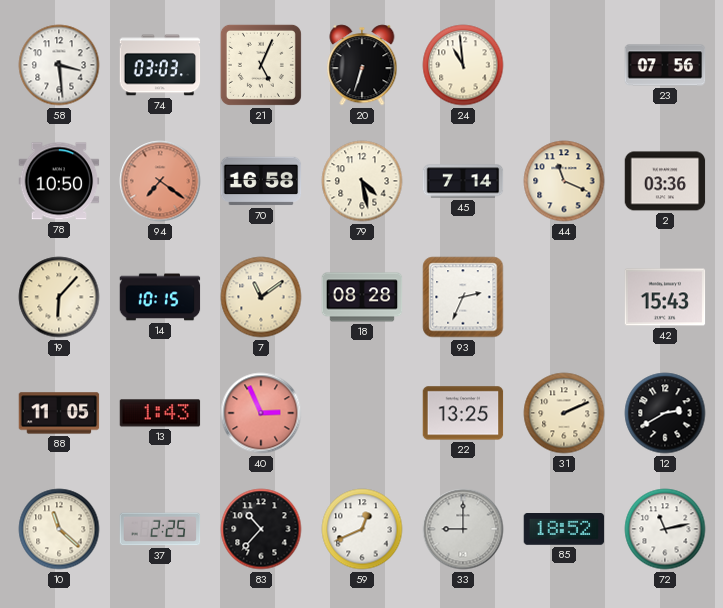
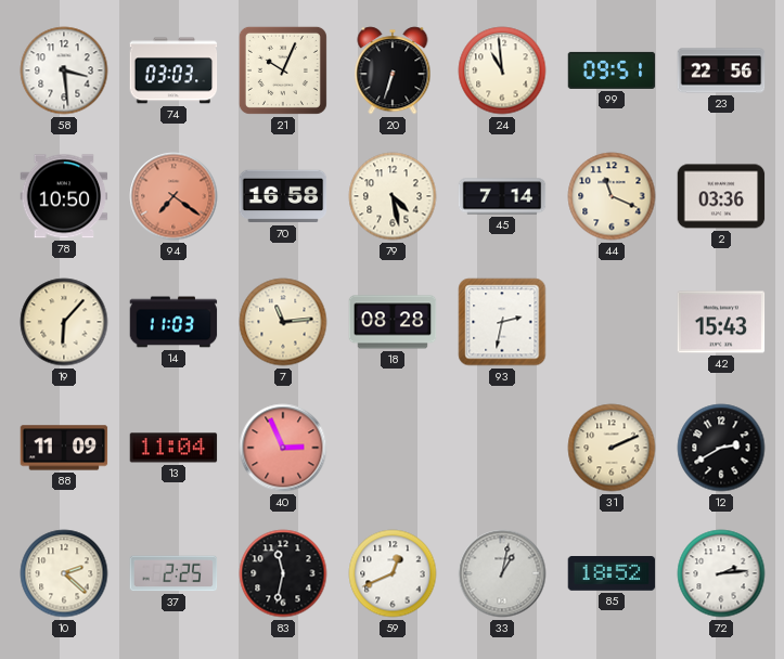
21: 5:04 -> 10:04 (283, 70)
99: none -> 09:51 (612, 70)
23: 07:56 -> 22:56 (721, 70)
14: 10:15 -> 11:03 (173, 322)
7: 11:09 -> 11:14 (283, 322)
93: 2:34 -> 2:32 (502, 322)
88: 11:05 -> 11:09 (64, 448)
13: 1:43 -> 11:04 (173, 448)
22: 13:25 -> none (463, 413)
10: 11:22 -> 2:22 (64, 573)
83: 10:37 -> 11:32 (283, 573)
33: 9:00 -> 1:02 (502, 573)
72: 11:13 -> 2:14 (721, 573)
